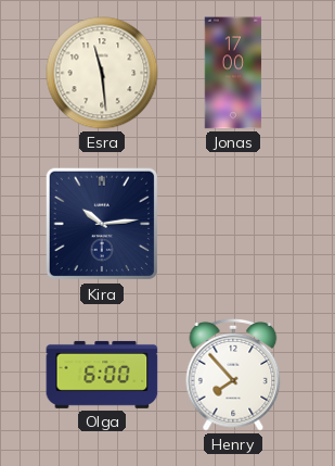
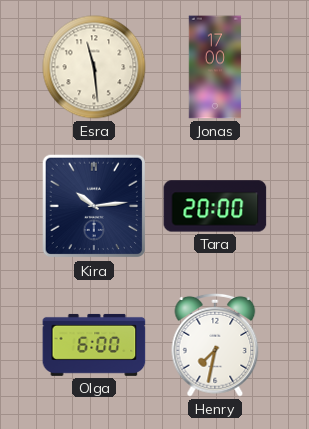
Tara: none -> 20:00 (215, 206)
Henry: 7:53 -> 7:32 (215, 345)
